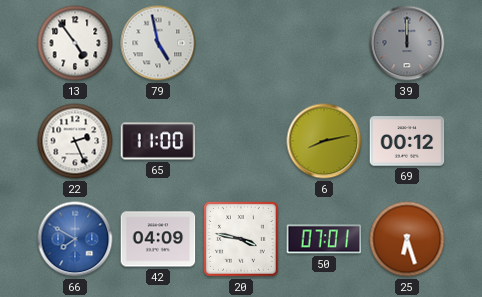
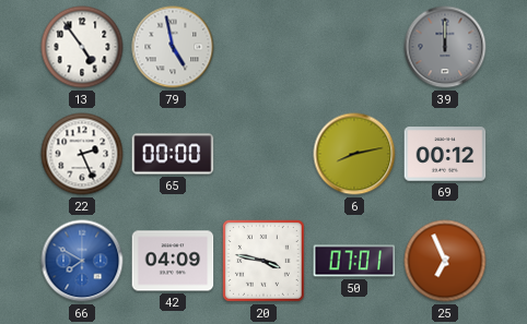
65: 11:00 -> 00:00 (173, 154)
25: 6:27 -> 6:56 (445, 261)
